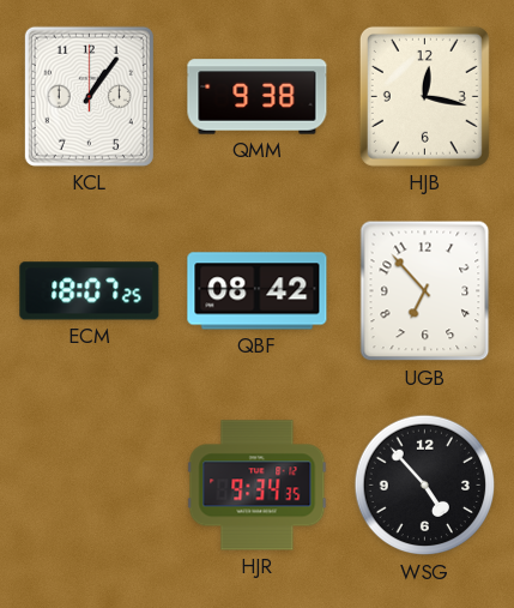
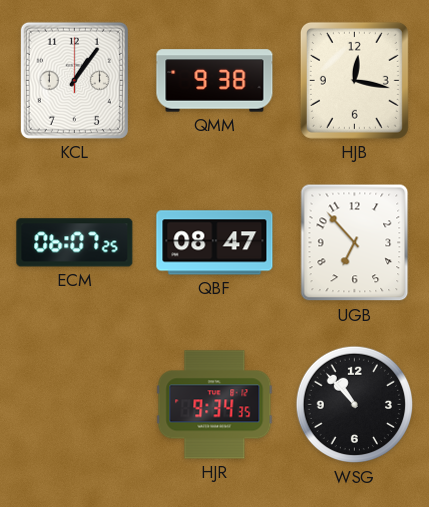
ECM: 18:07 -> 06:07 (75, 243)
QBF: 08:42 -> 08:47 (215, 243)
WSG: 4:53 -> 10:53 (355, 405)
